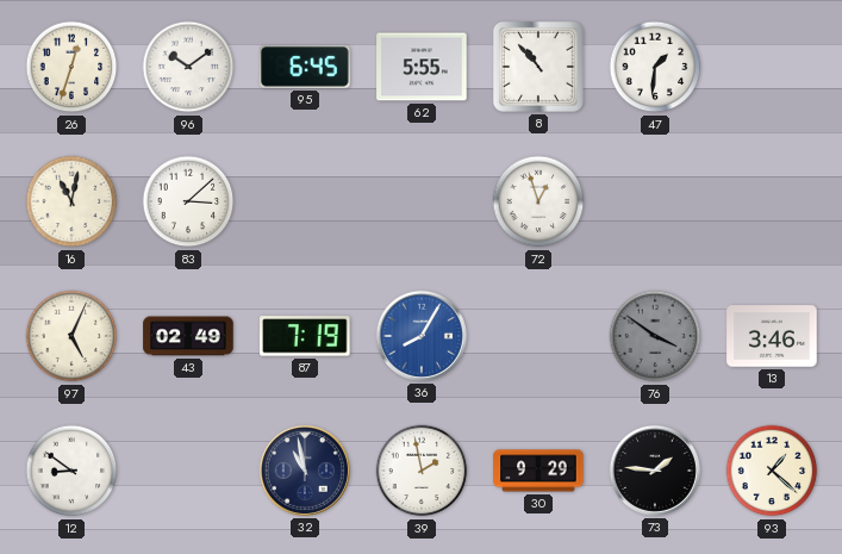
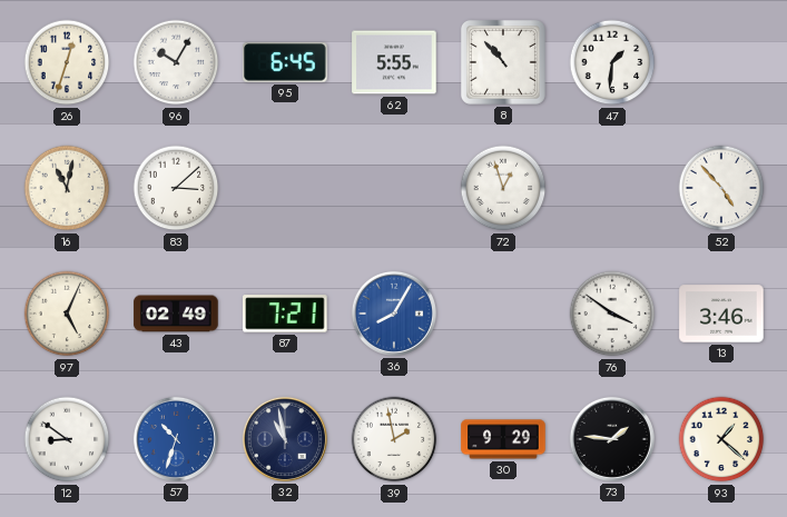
96: 10:09 -> 10:05 (176, 62)
52: none -> 4:53 (721, 188)
87: 7:19 -> 7:21 (285, 314)
76 dial: grey -> white (612, 314)
57: none -> 10:33 (176, 439)
